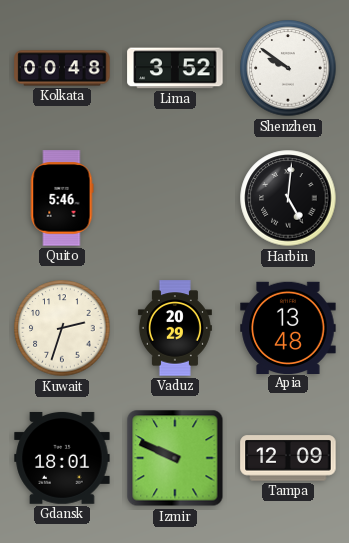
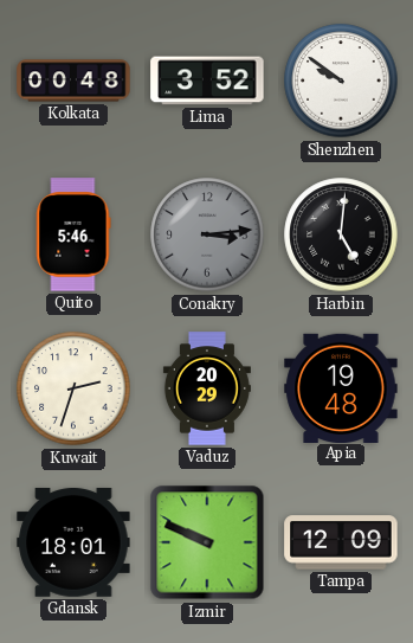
Conakry: none -> 3:14 (207, 234)
Apia: 13:48 -> 19:48 (341, 387)
